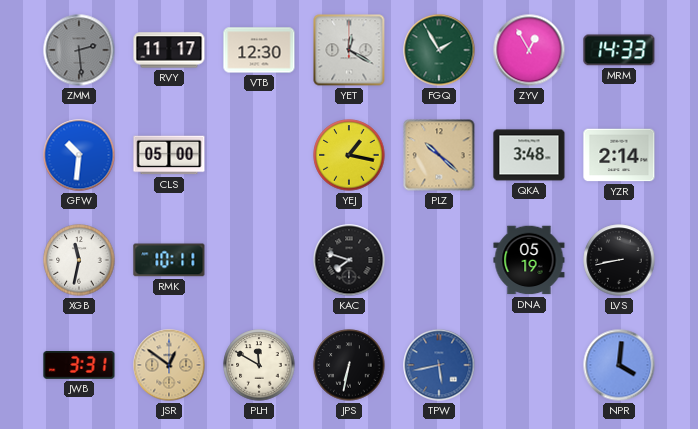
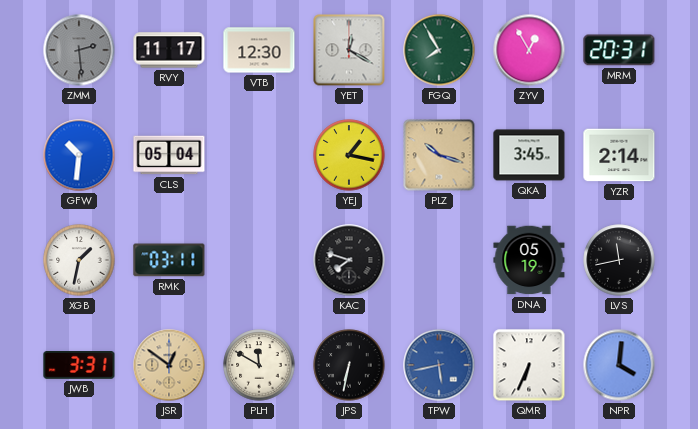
FGQ: 1:55 -> 7:55 (439, 50)
MRM: 14:33 -> 20:31 (619, 50)
CLS: 05:00 -> 05:04 (169, 155)
PLZ: 10:22 -> 10:18 (439, 155)
QKA: 3:48 -> 3:45 (529, 155)
XGB: 11:32 -> 1:32 (79, 260)
RMK: 10:11 -> 03:11 (169, 260)
LVS: 8:43 -> 11:43 (619, 260)
QMR: none -> 6:34 (529, 365)
